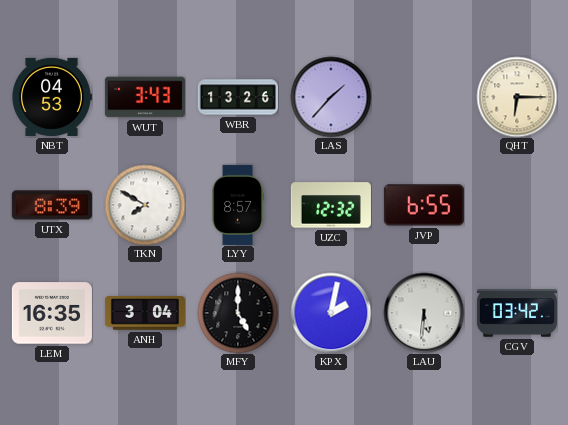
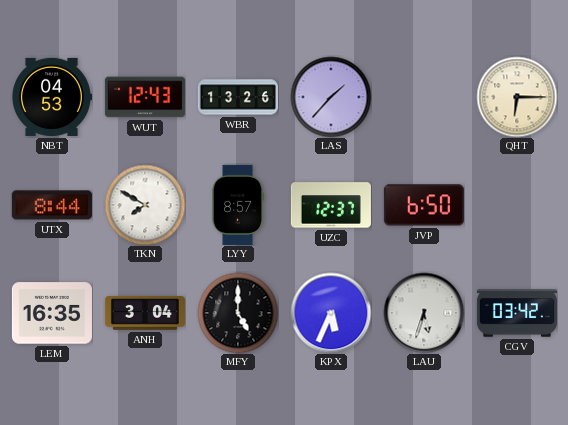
WUT: 3:43 -> 12:43 (145, 97)
UTX: 8:39 -> 8:44 (52, 205)
UZC: 12:32 -> 12:37 (331, 205)
JVP: 6:55 -> 6:50 (424, 205)
KPX: 2:02 -> 5:34 (331, 313)
LAU: 5:31 -> 5:33 (424, 313)
